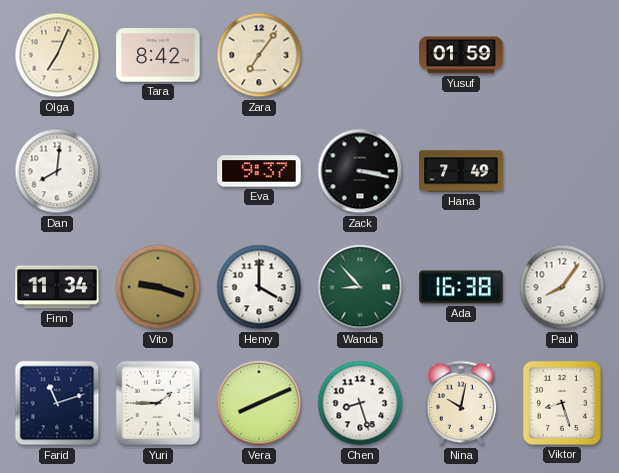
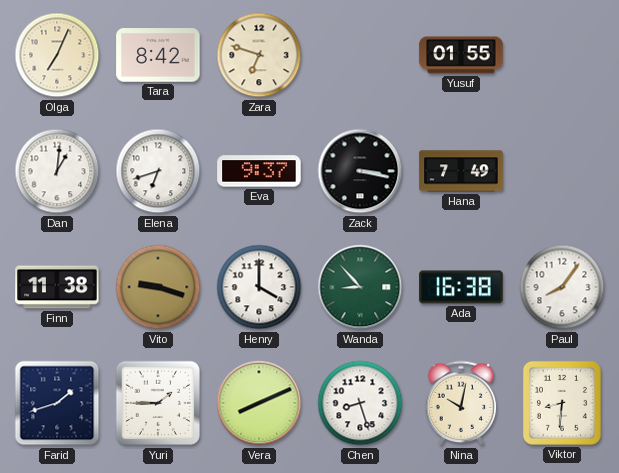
Zara: 7:06 -> 6:48 (259, 55)
Yusuf: 01:59 -> 01:55 (461, 55)
Dan: 8:01 -> 1:01 (57, 171)
Elena: none -> 6:42 (158, 171)
Finn: 11:34 -> 11:38 (57, 287)
Farid: 11:12 -> 1:42 (57, 403)
Viktor: 8:27 -> 8:31 (562, 403)
